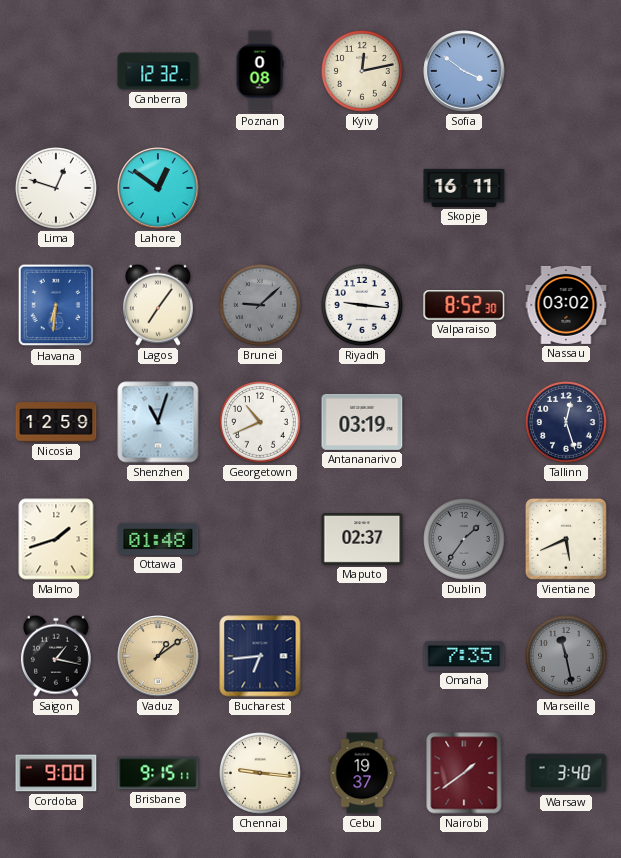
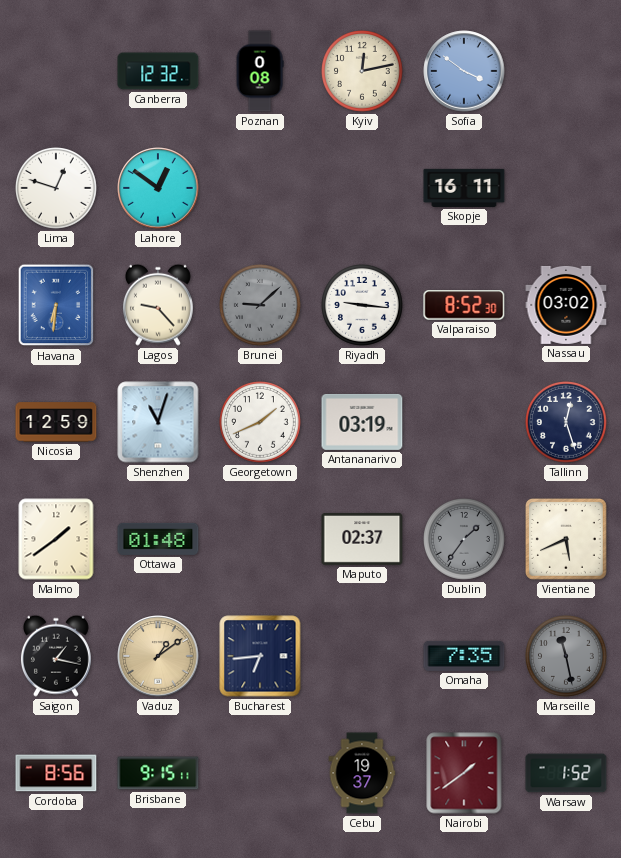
Lagos: 7:06 -> 9:23 (158, 305)
Georgetown: 10:41 -> 1:41 (261, 423)
Malmo: 1:42 -> 1:39 (56, 539)
Cordoba: 9:00 -> 8:56 (56, 773)
Chennai: 9:16 -> none (261, 774)
Warsaw: 3:40 -> 1:52 (566, 773)
